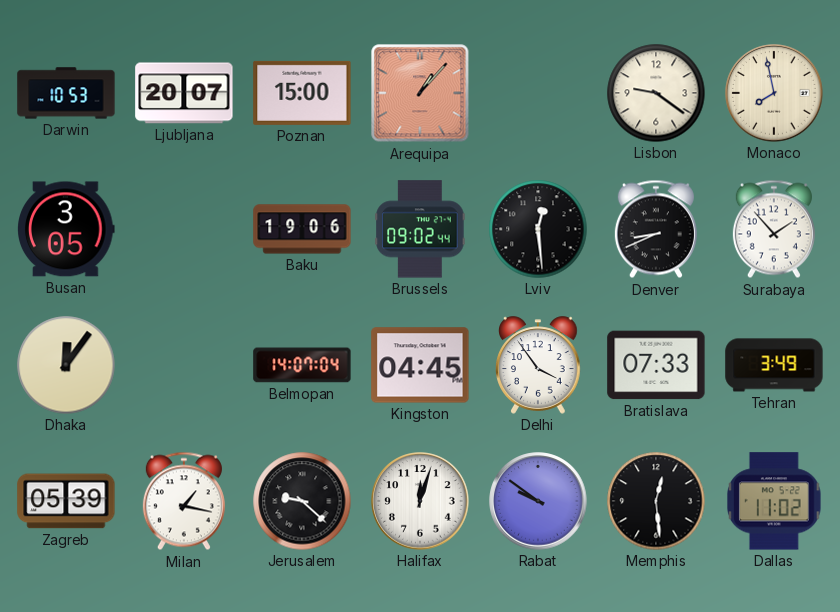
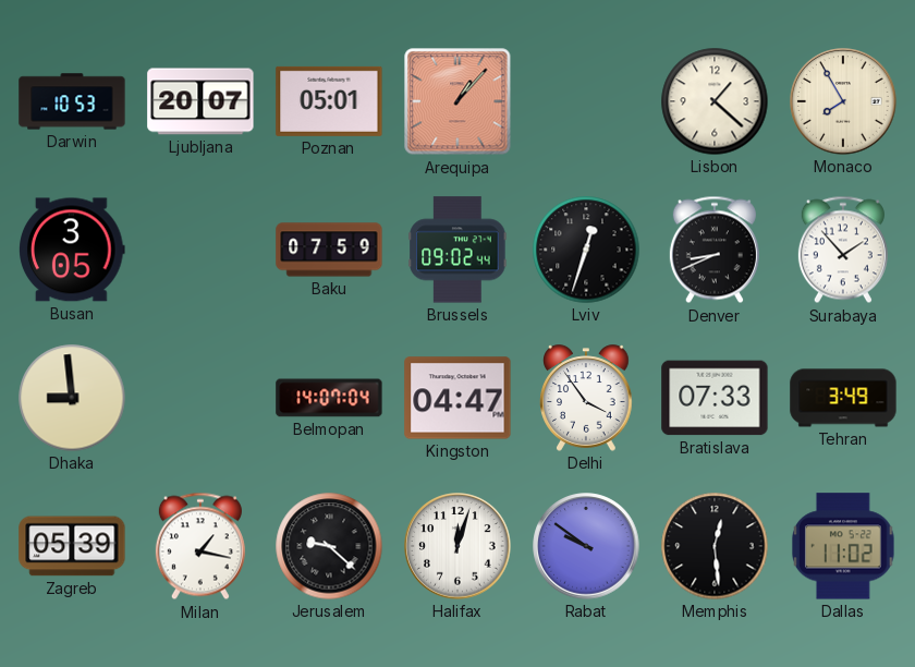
Poznan: 15:00 -> 05:01 (329, 101)
Lisbon: 9:21 -> 1:22 (715, 101)
Monaco: 7:58 -> 7:55 (843, 101)
Baku: 19:06 -> 07:59 (329, 250)
Lviv: 12:29 -> 12:33 (586, 250)
Dhaka: 12:06 -> 8:59 (72, 398)
Kingston: 04:45 -> 04:47 (457, 398)
